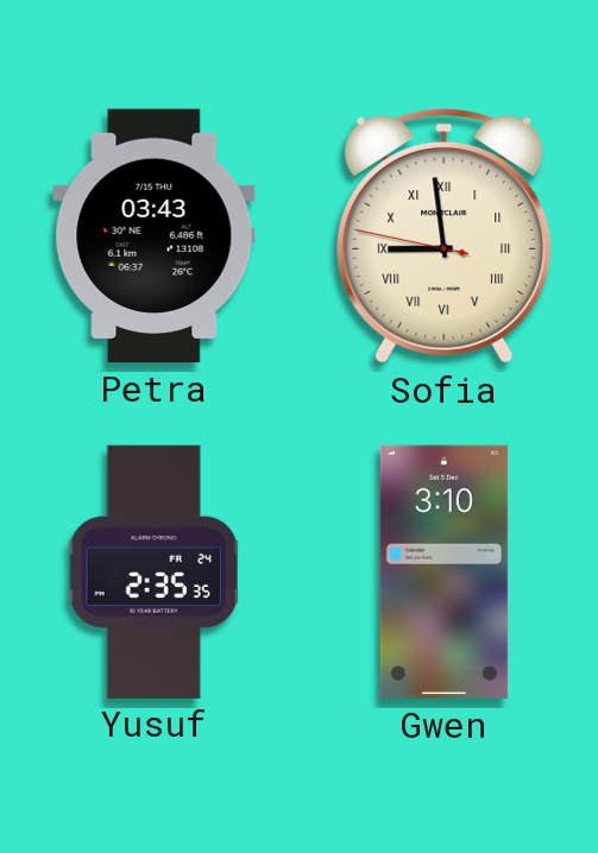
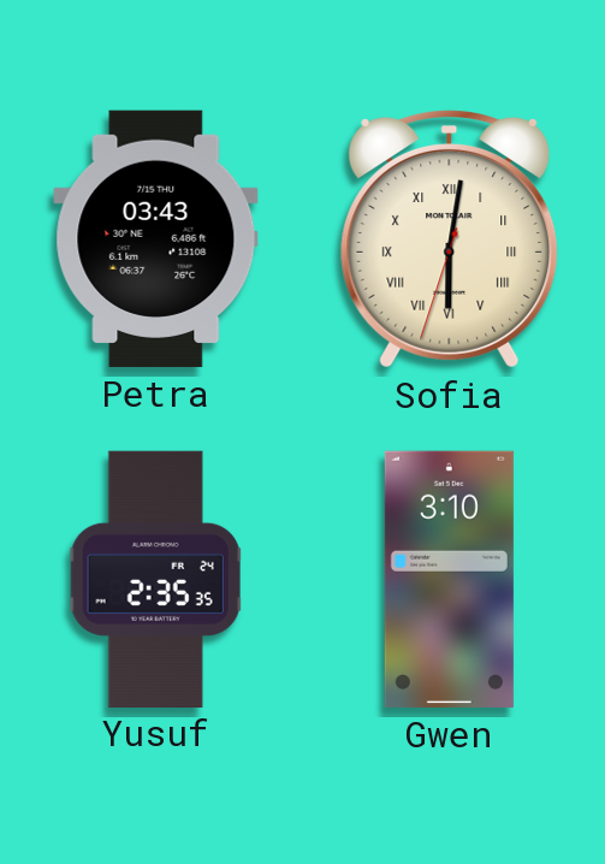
Sofia: 8:58 -> 6:01 (450, 239)
